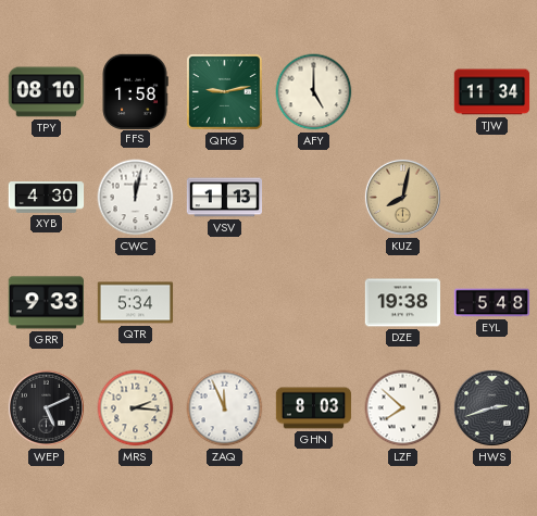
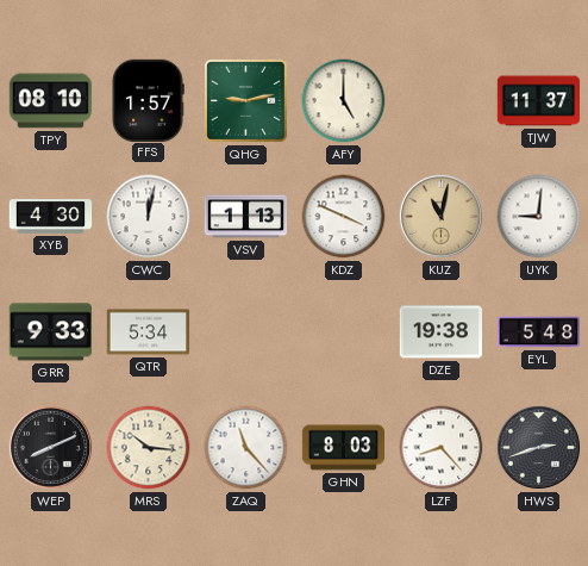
FFS: 1:58 -> 1:57 (148, 100)
TJW: 11:34 -> 11:37 (539, 101)
KDZ: none -> 3:49 (344, 217)
KUZ: 8:02 -> 11:02 (440, 216)
UYK: none -> 9:01 (539, 217)
WEP: 5:11 -> 8:11 (50, 447)
MRS: 2:16 -> 10:16 (149, 448)
ZAQ: 11:56 -> 11:23 (246, 448)
LZF: 7:52 -> 8:23 (442, 448)
